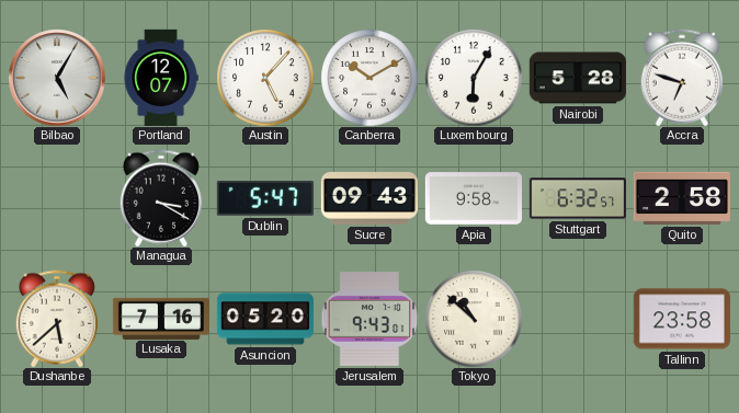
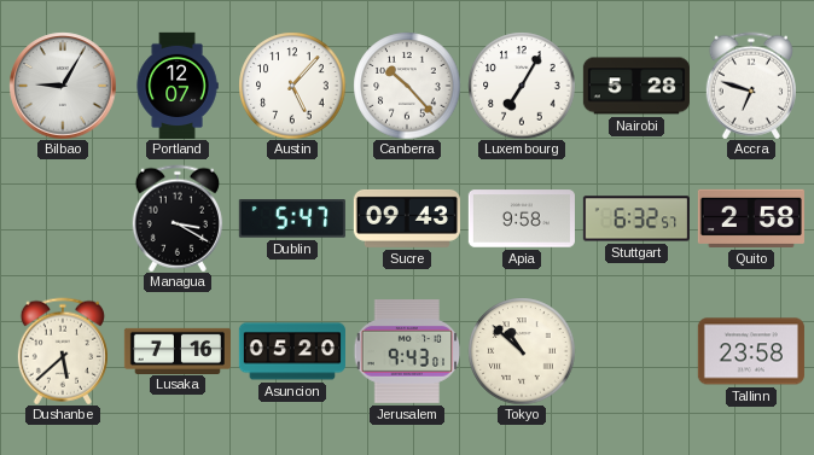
Bilbao: 5:05 -> 9:05 (63, 86)
Canberra: 10:10 -> 10:23 (407, 86)
Luxembourg: 6:05 -> 7:05 (522, 86)
